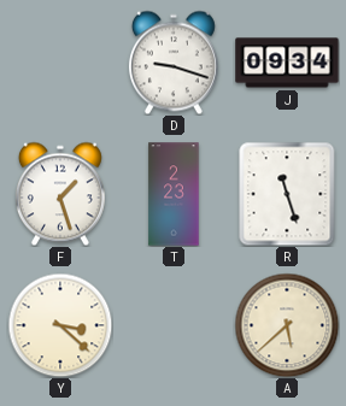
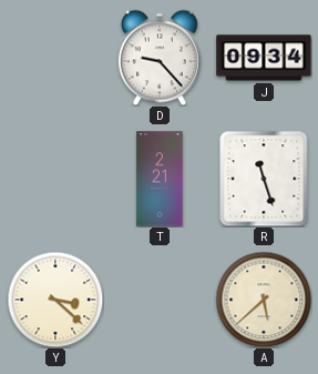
D: 9:18 -> 9:23 (160, 58)
F: 1:27 -> none (60, 194)
T: 2:23 -> 2:21 (160, 179)
